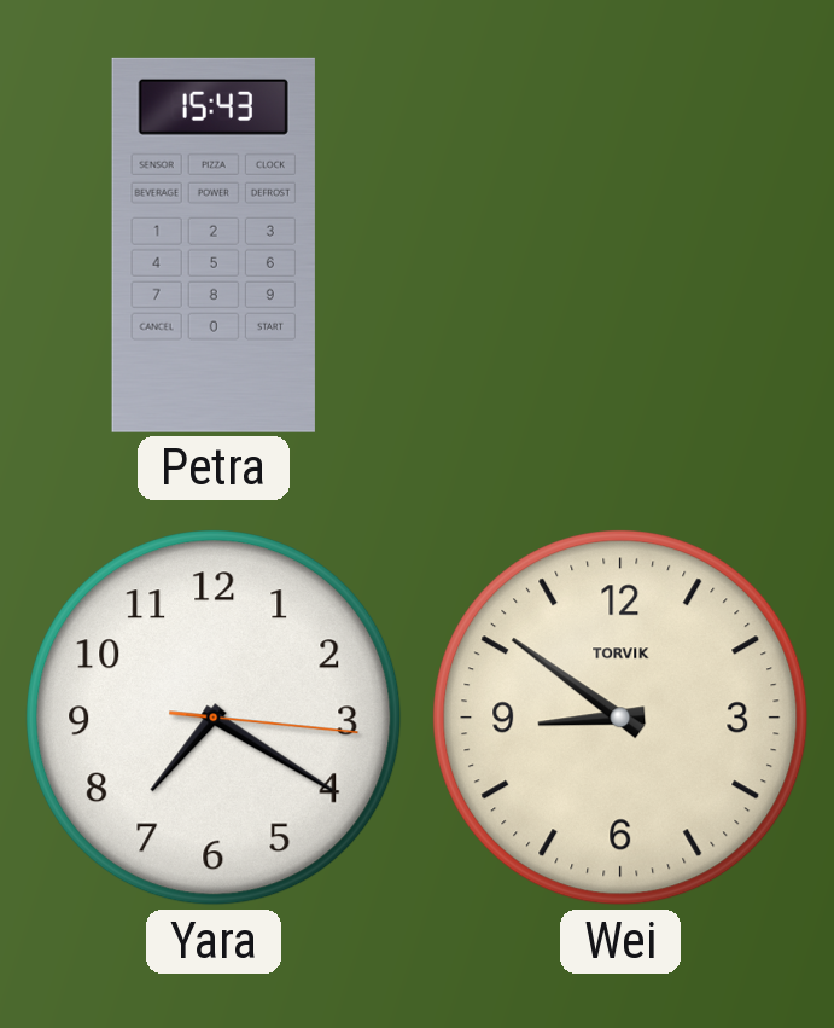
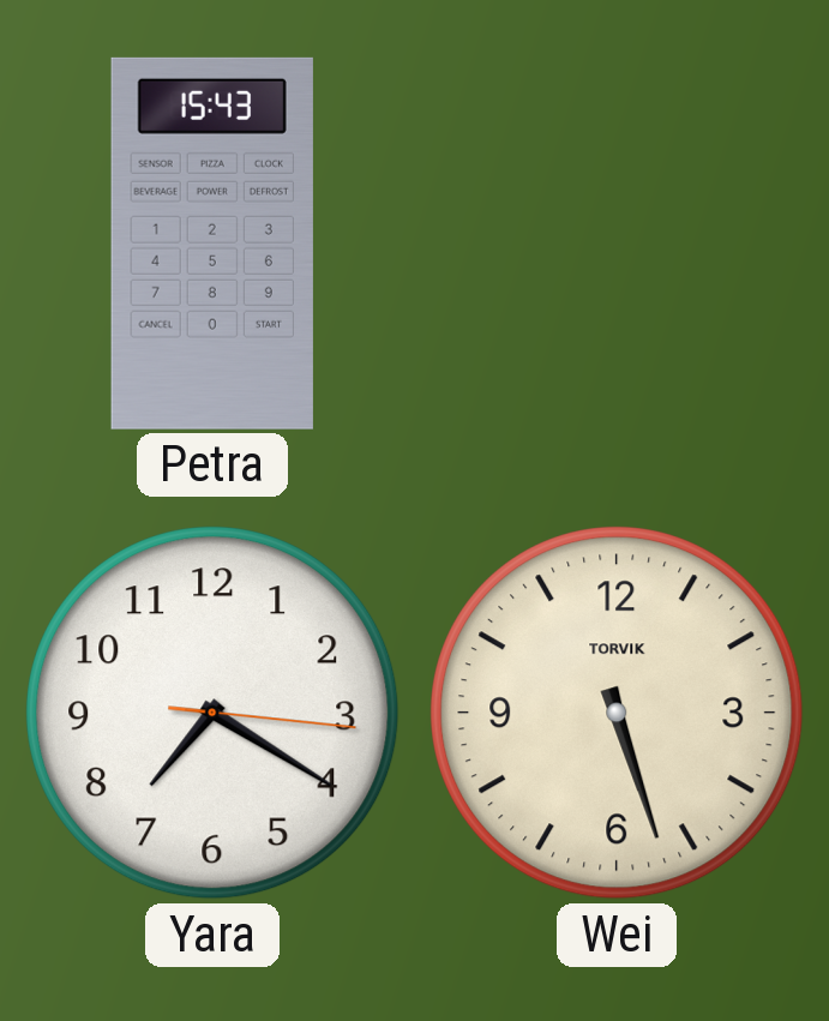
Wei: 8:51 -> 5:27 (617, 713)
